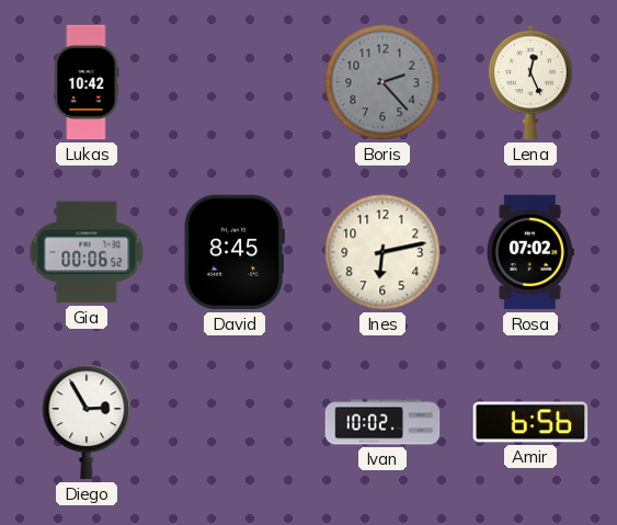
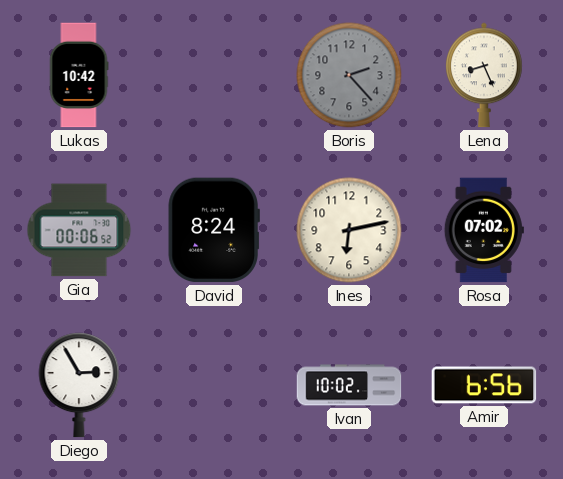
Lena: 12:26 -> 8:26 (484, 75)
David: 8:45 -> 8:24 (214, 230)
